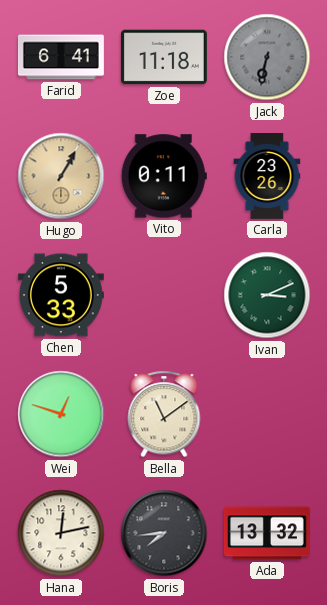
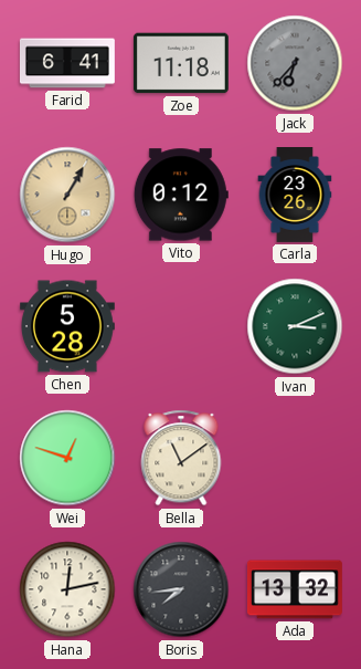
Jack: 6:32 -> 6:37 (295, 63)
Vito: 0:11 -> 0:12 (181, 195)
Chen: 5:33 -> 5:28 (67, 326)
